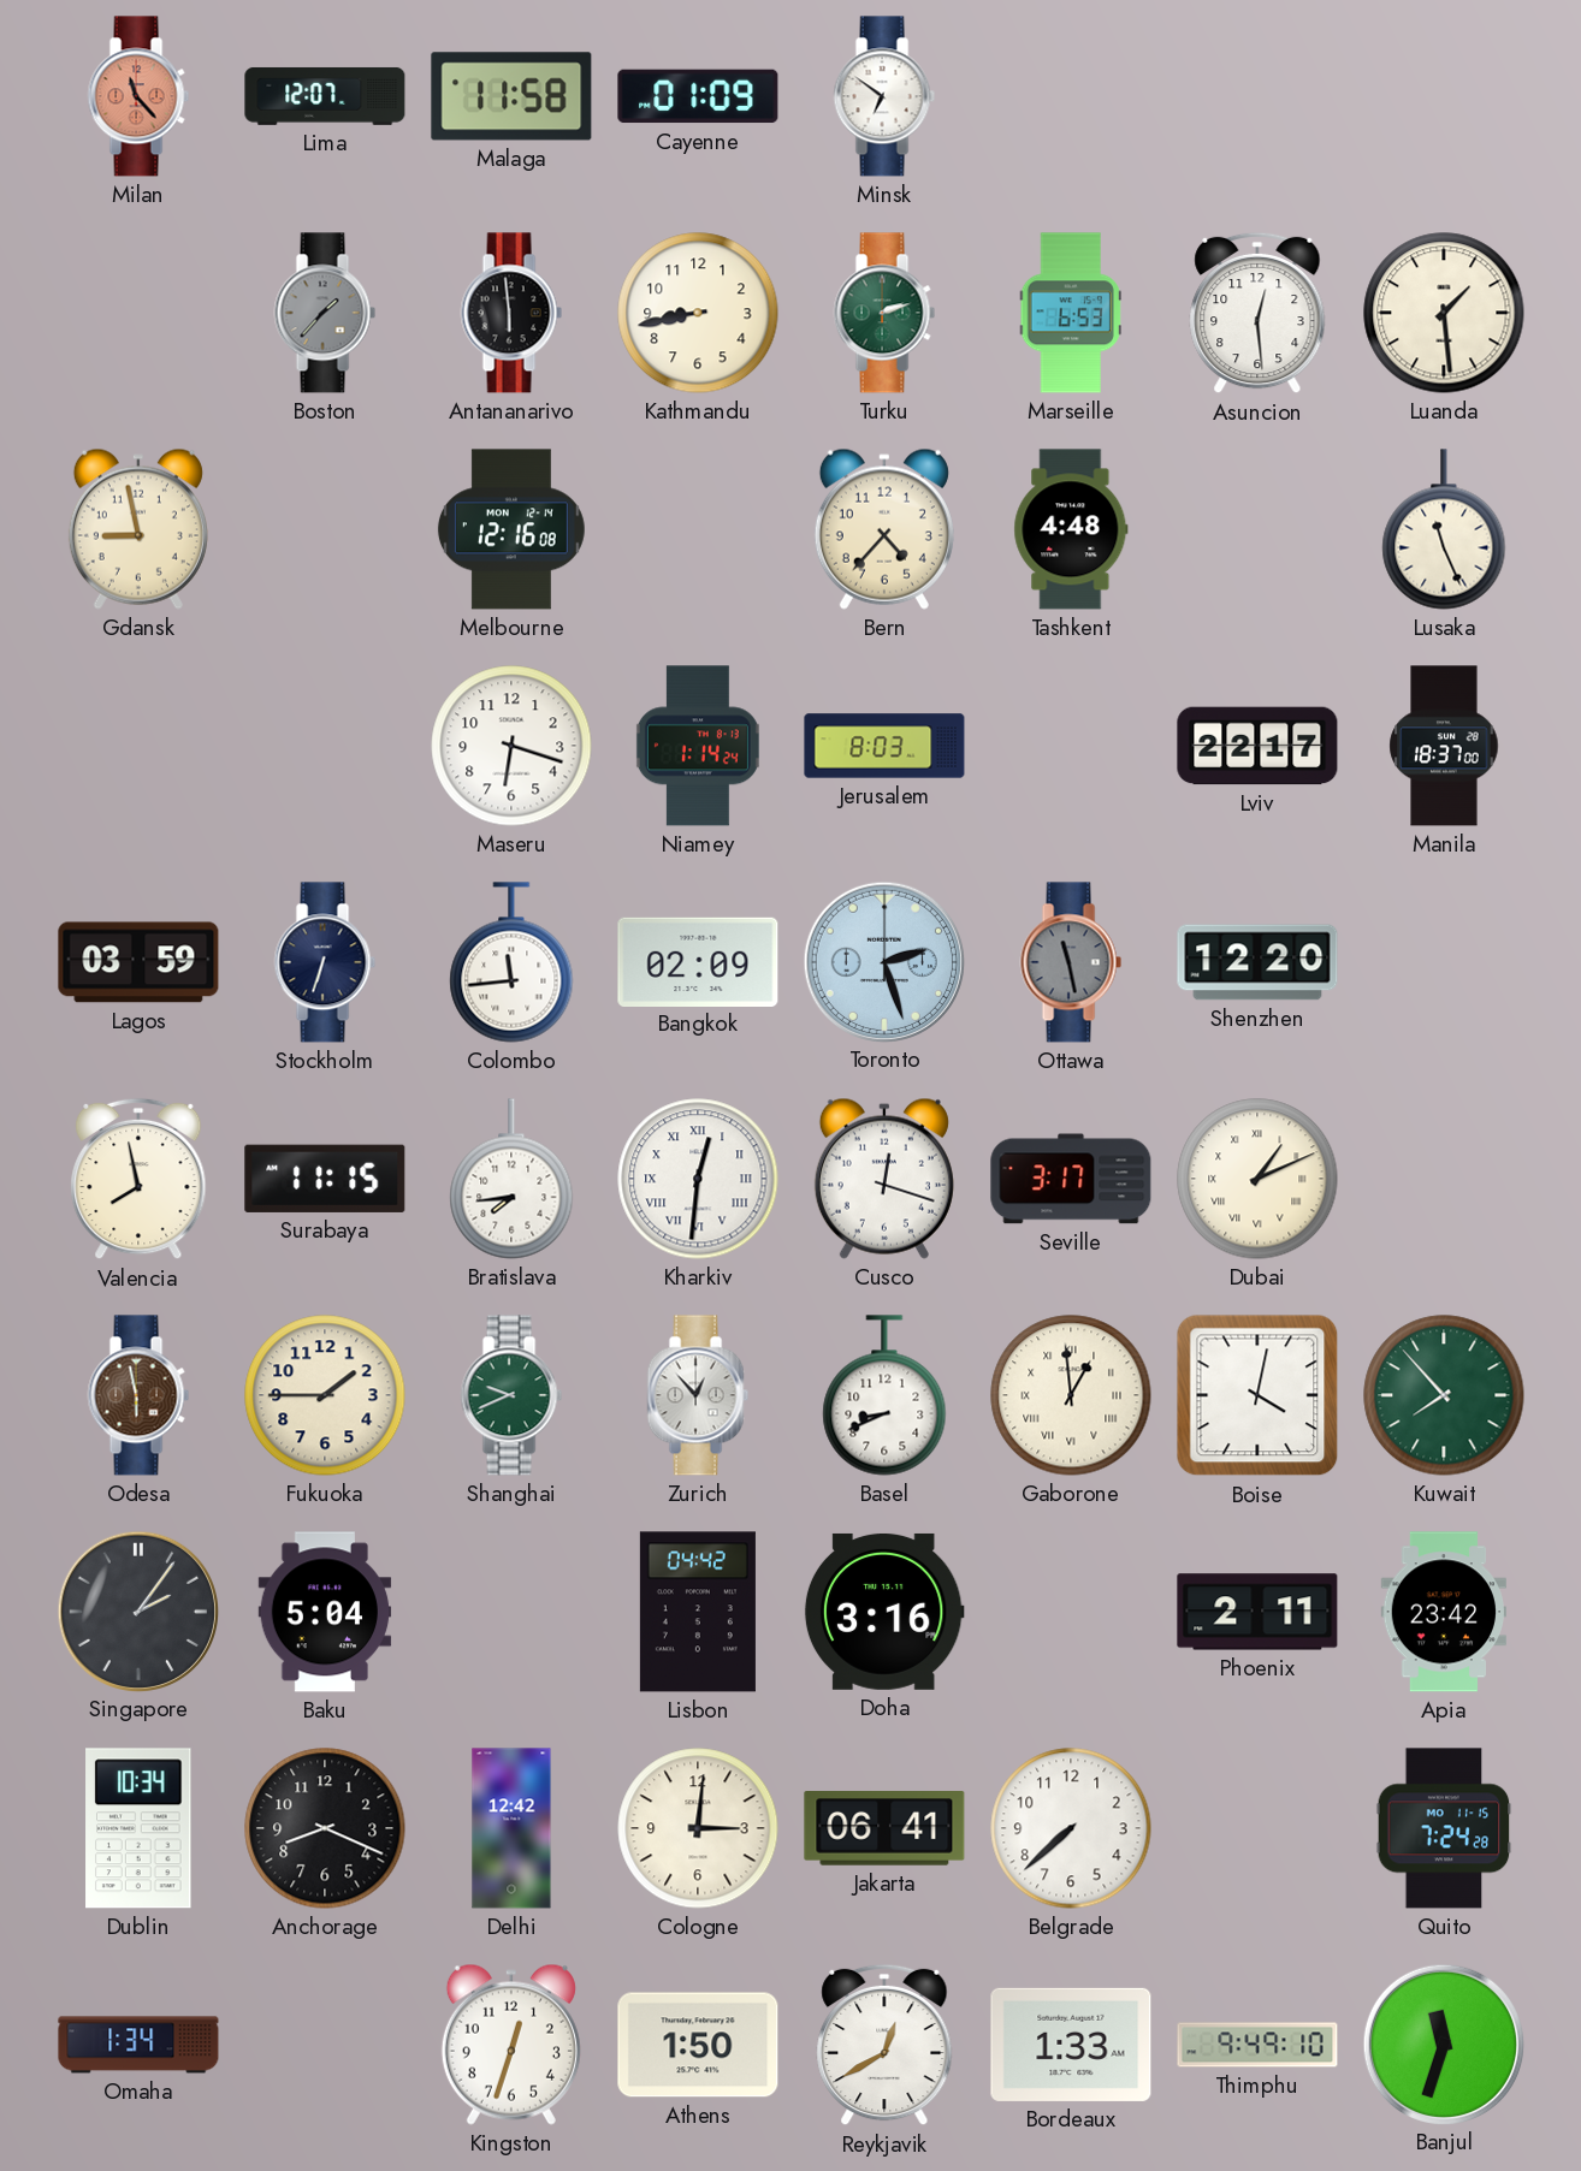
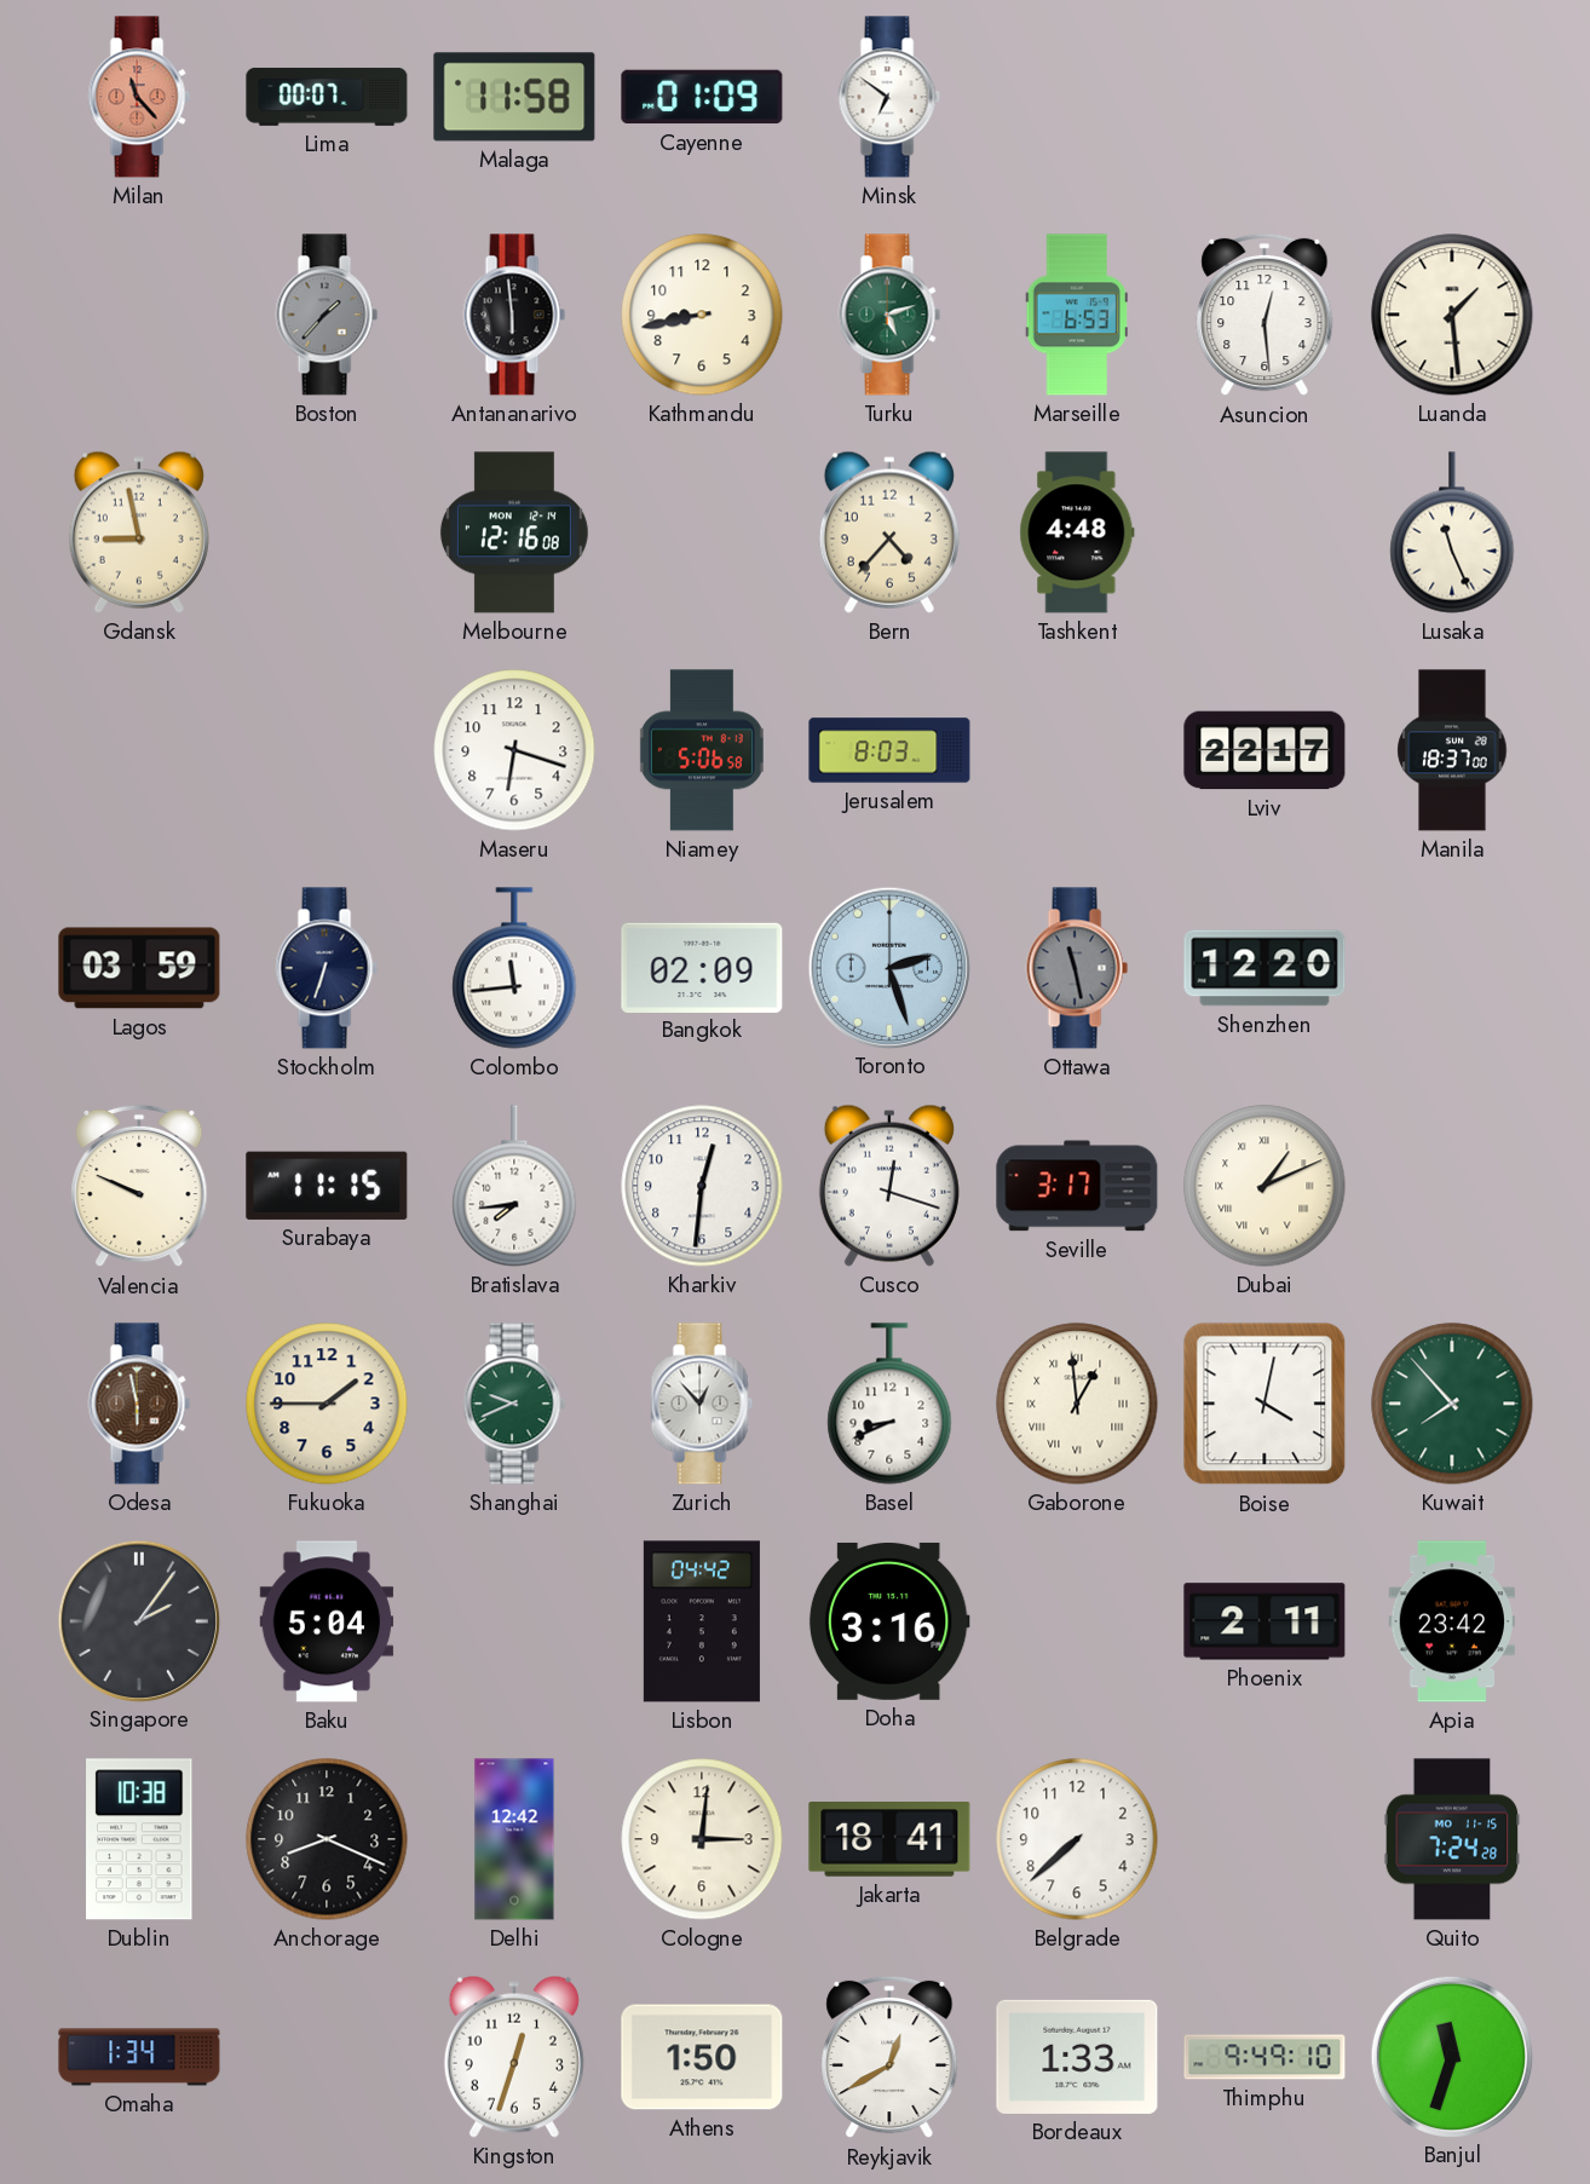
Lima: 12:07 -> 00:07 (327, 97)
Turku: 2:12 -> 5:12 (889, 315)
Niamey: 1:14 -> 5:06 (702, 750)
Valencia: 7:58 -> 9:49 (139, 1186)
Kharkiv numerals: Roman -> Arabic (702, 1186)
Dublin: 10:34 -> 10:38 (139, 1839)
Jakarta: 06:41 -> 18:41 (889, 1839)
